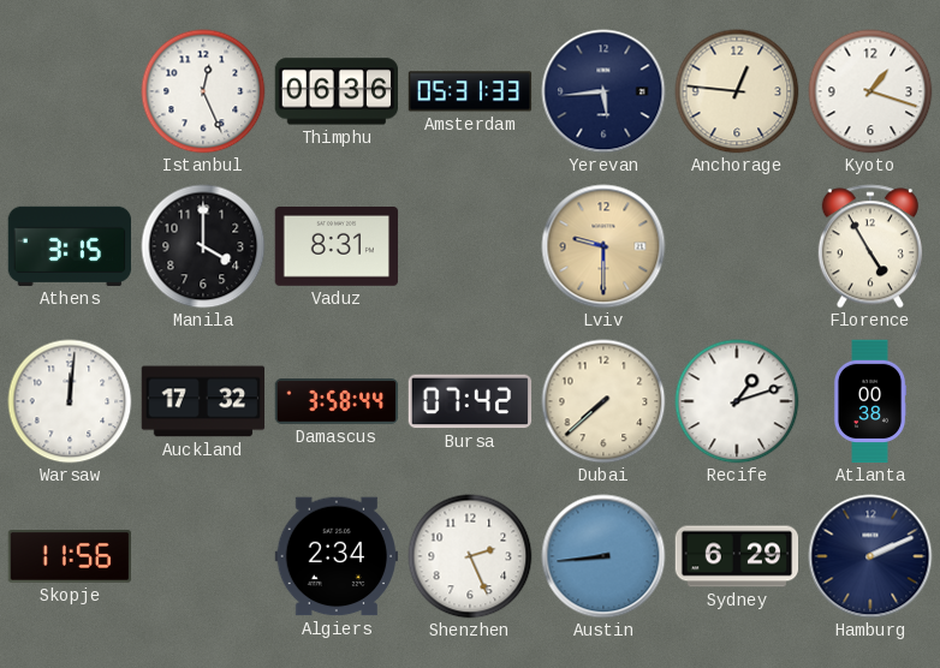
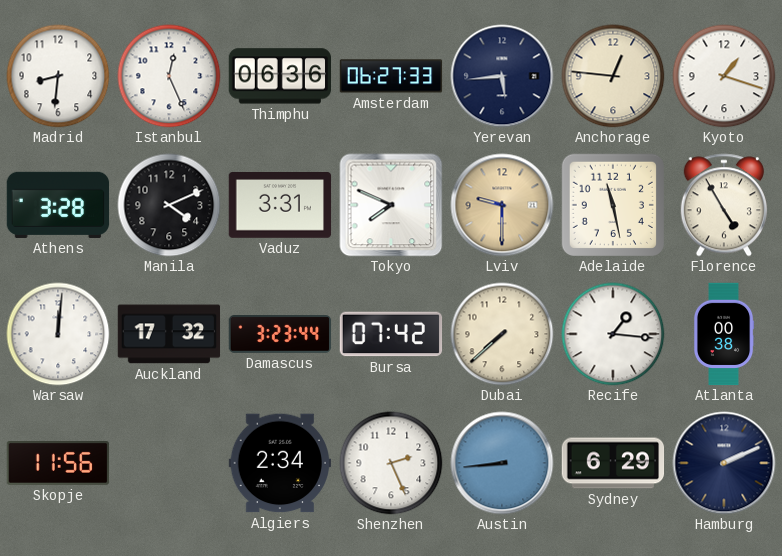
Madrid: none -> 8:31 (58, 76)
Amsterdam: 05:31 -> 06:27 (391, 76)
Athens: 3:15 -> 3:28 (58, 205)
Manila: 4:00 -> 4:11 (169, 205)
Vaduz: 8:31 -> 3:31 (280, 206)
Tokyo: none -> 7:49 (391, 205)
Adelaide: none -> 11:28 (613, 205)
Damascus: 3:58 -> 3:23 (280, 335)
Recife: 1:12 -> 1:16 (613, 334)
